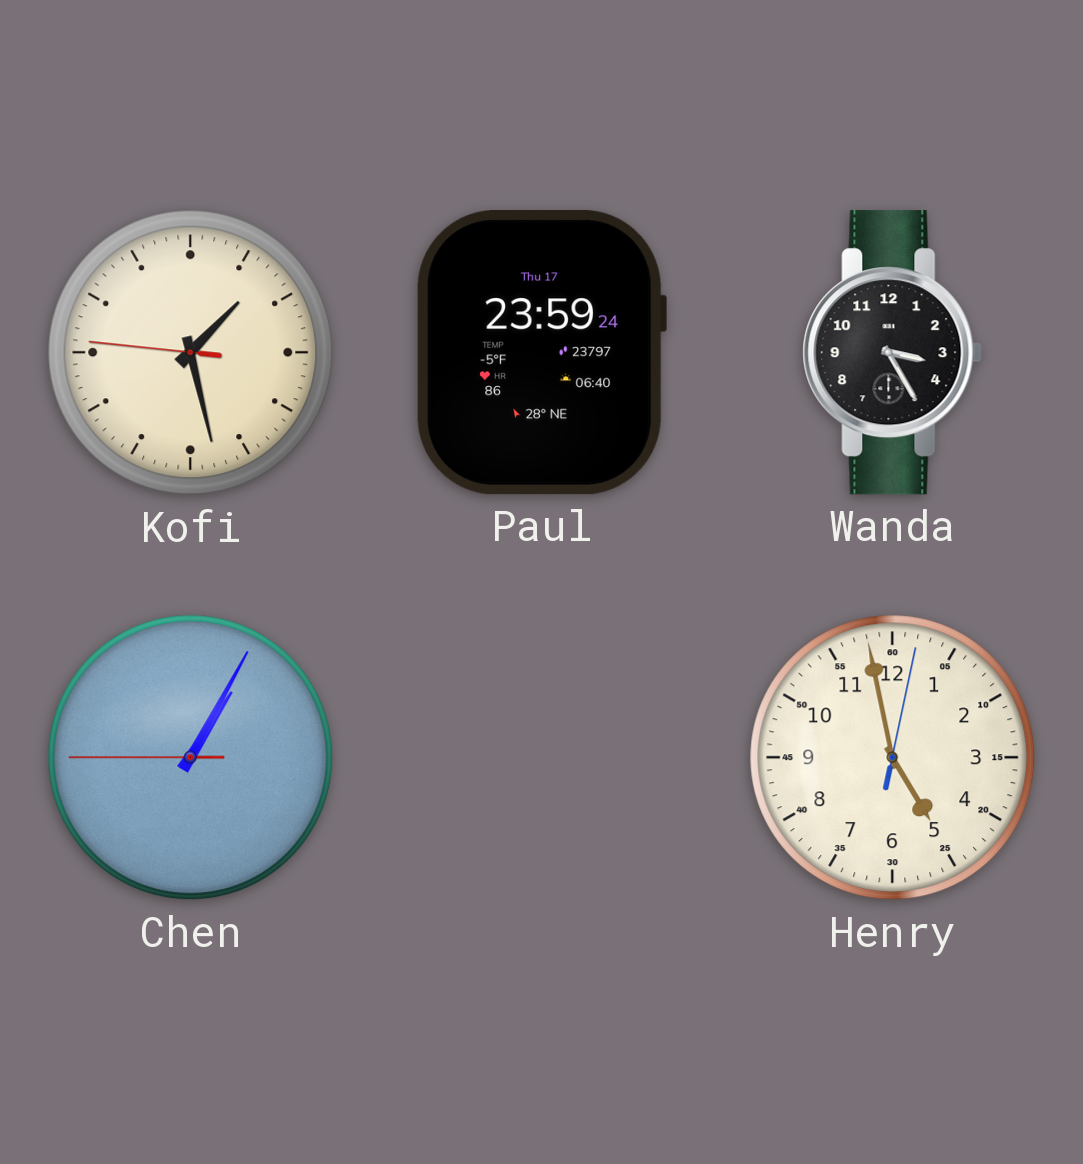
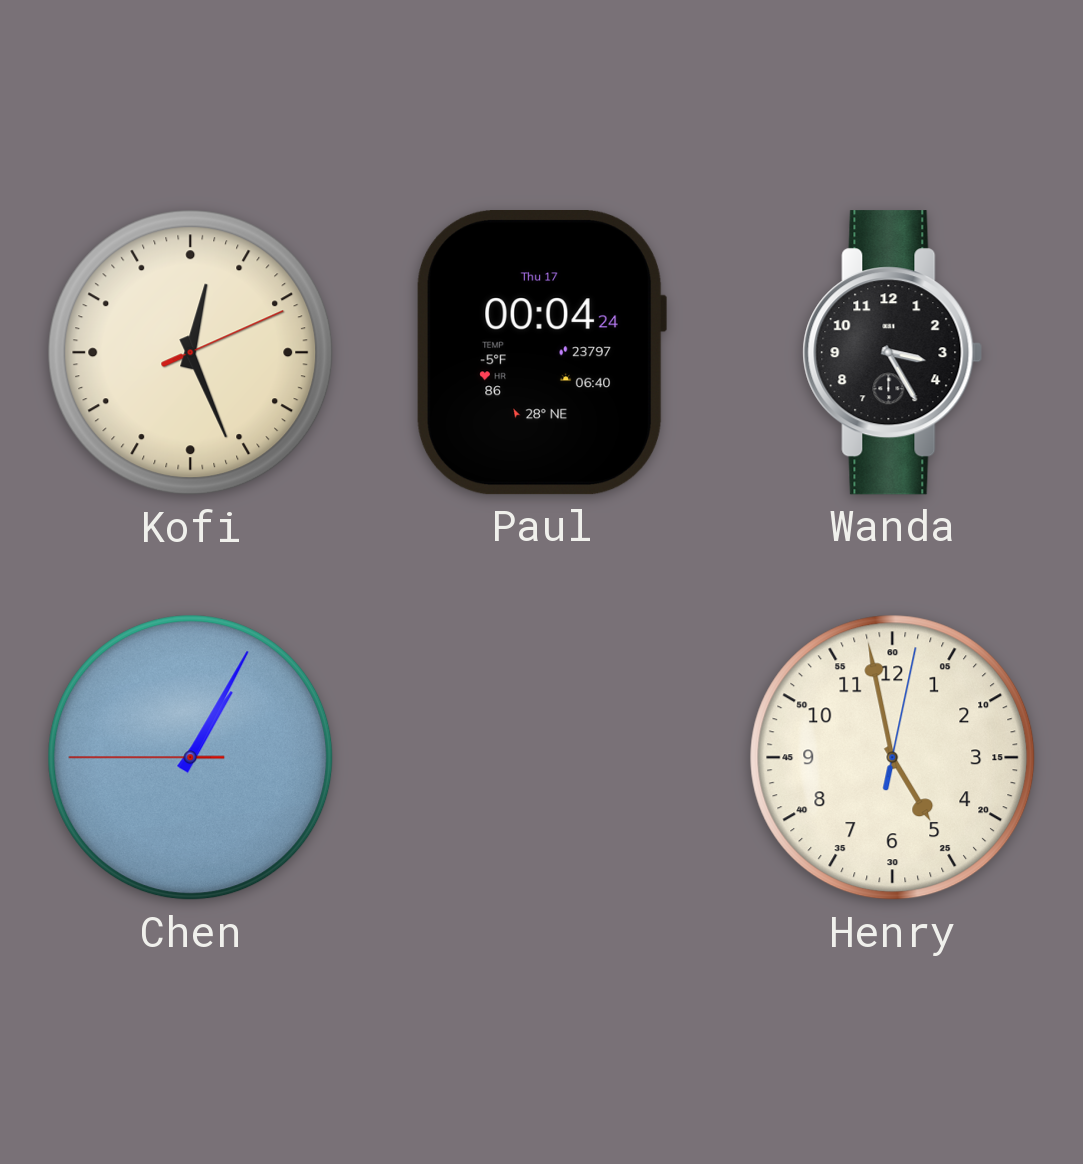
Kofi: 1:27 -> 12:26 (191, 353)
Paul: 23:59 -> 00:04 (541, 353)
